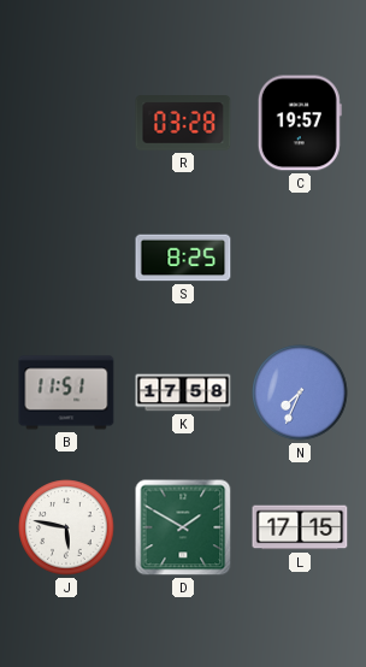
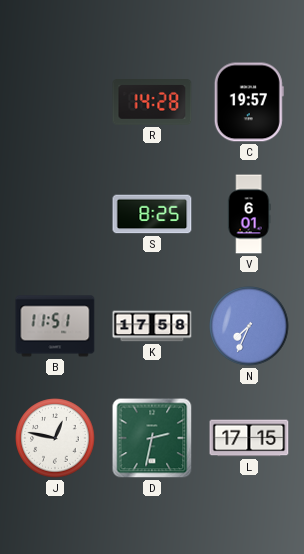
R: 03:28 -> 14:28 (152, 102)
V: none -> 6:01 (249, 214)
J: 5:47 -> 12:47 (55, 438)
D: 1:50 -> 2:32 (152, 438)
